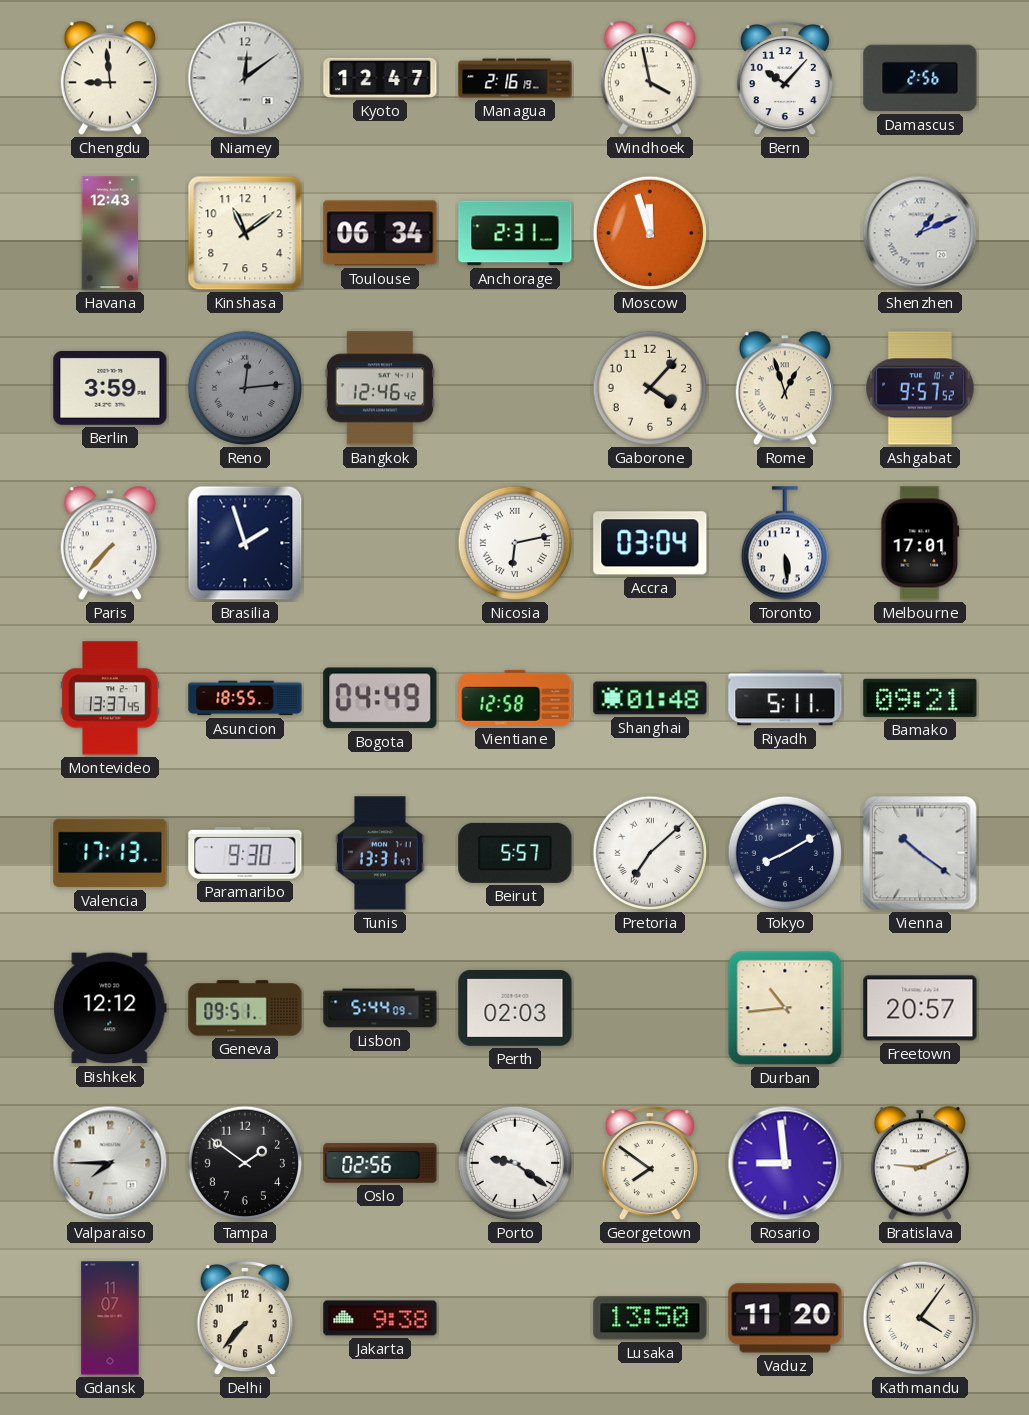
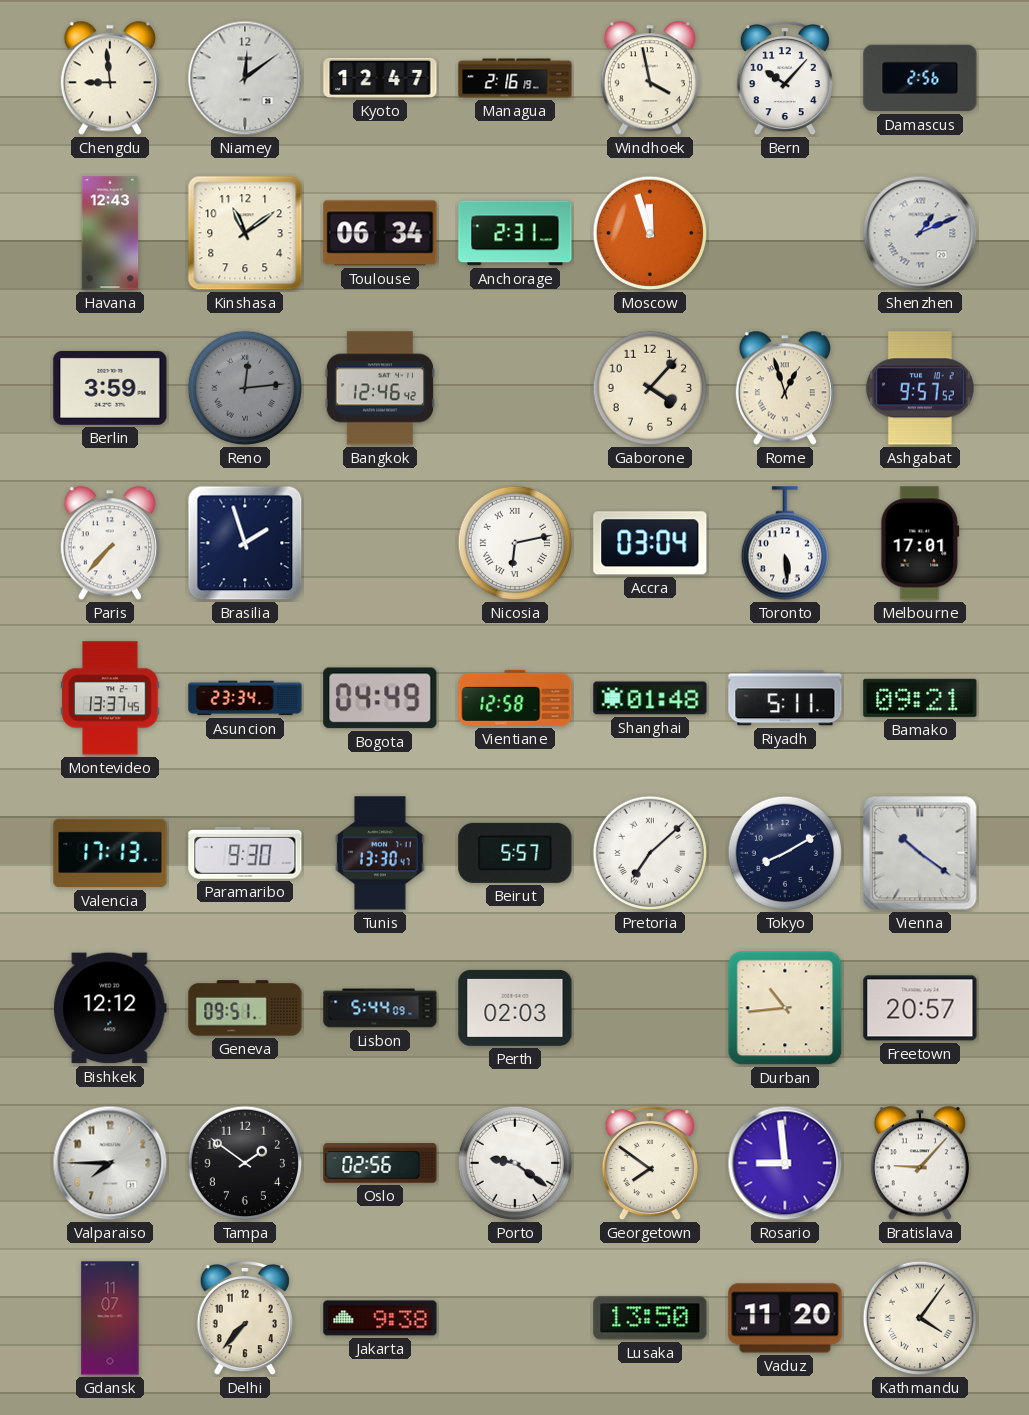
Asuncion: 18:55 -> 23:34 (245, 698)
Tunis: 13:31 -> 13:30 (380, 853)
Bratislava: 9:11 -> 9:07 (920, 1163)
